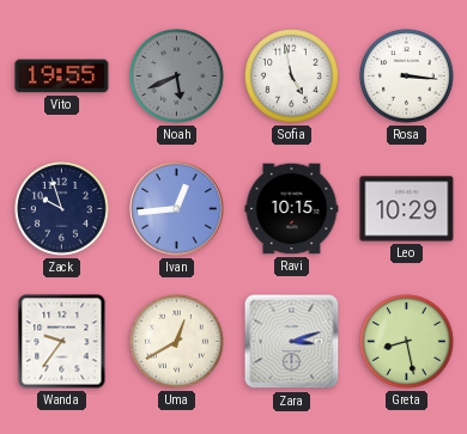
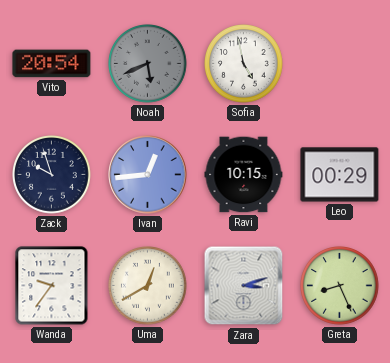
Vito: 19:55 -> 20:54 (52, 64)
Rosa: 3:16 -> none (407, 77)
Leo: 10:29 -> 00:29 (340, 175)
Greta: 8:28 -> 8:26 (340, 286)
